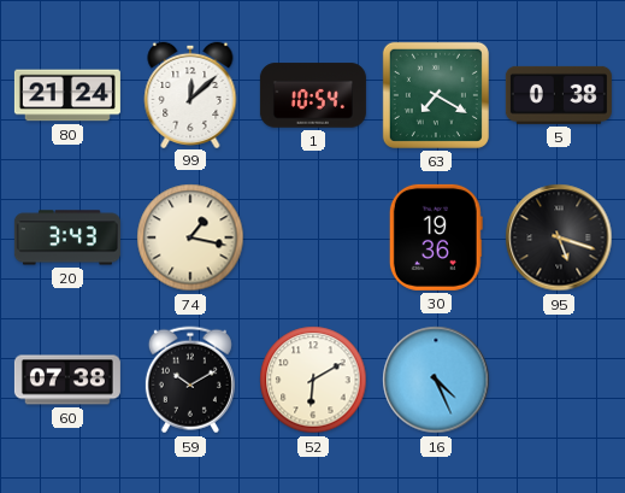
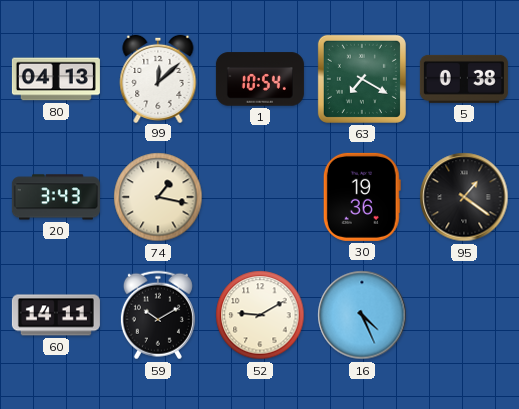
80: 21:24 -> 04:13 (56, 79)
95: 5:18 -> 1:21 (464, 197)
60: 07:38 -> 14:11 (56, 315)
52: 6:10 -> 9:10 (260, 315)
